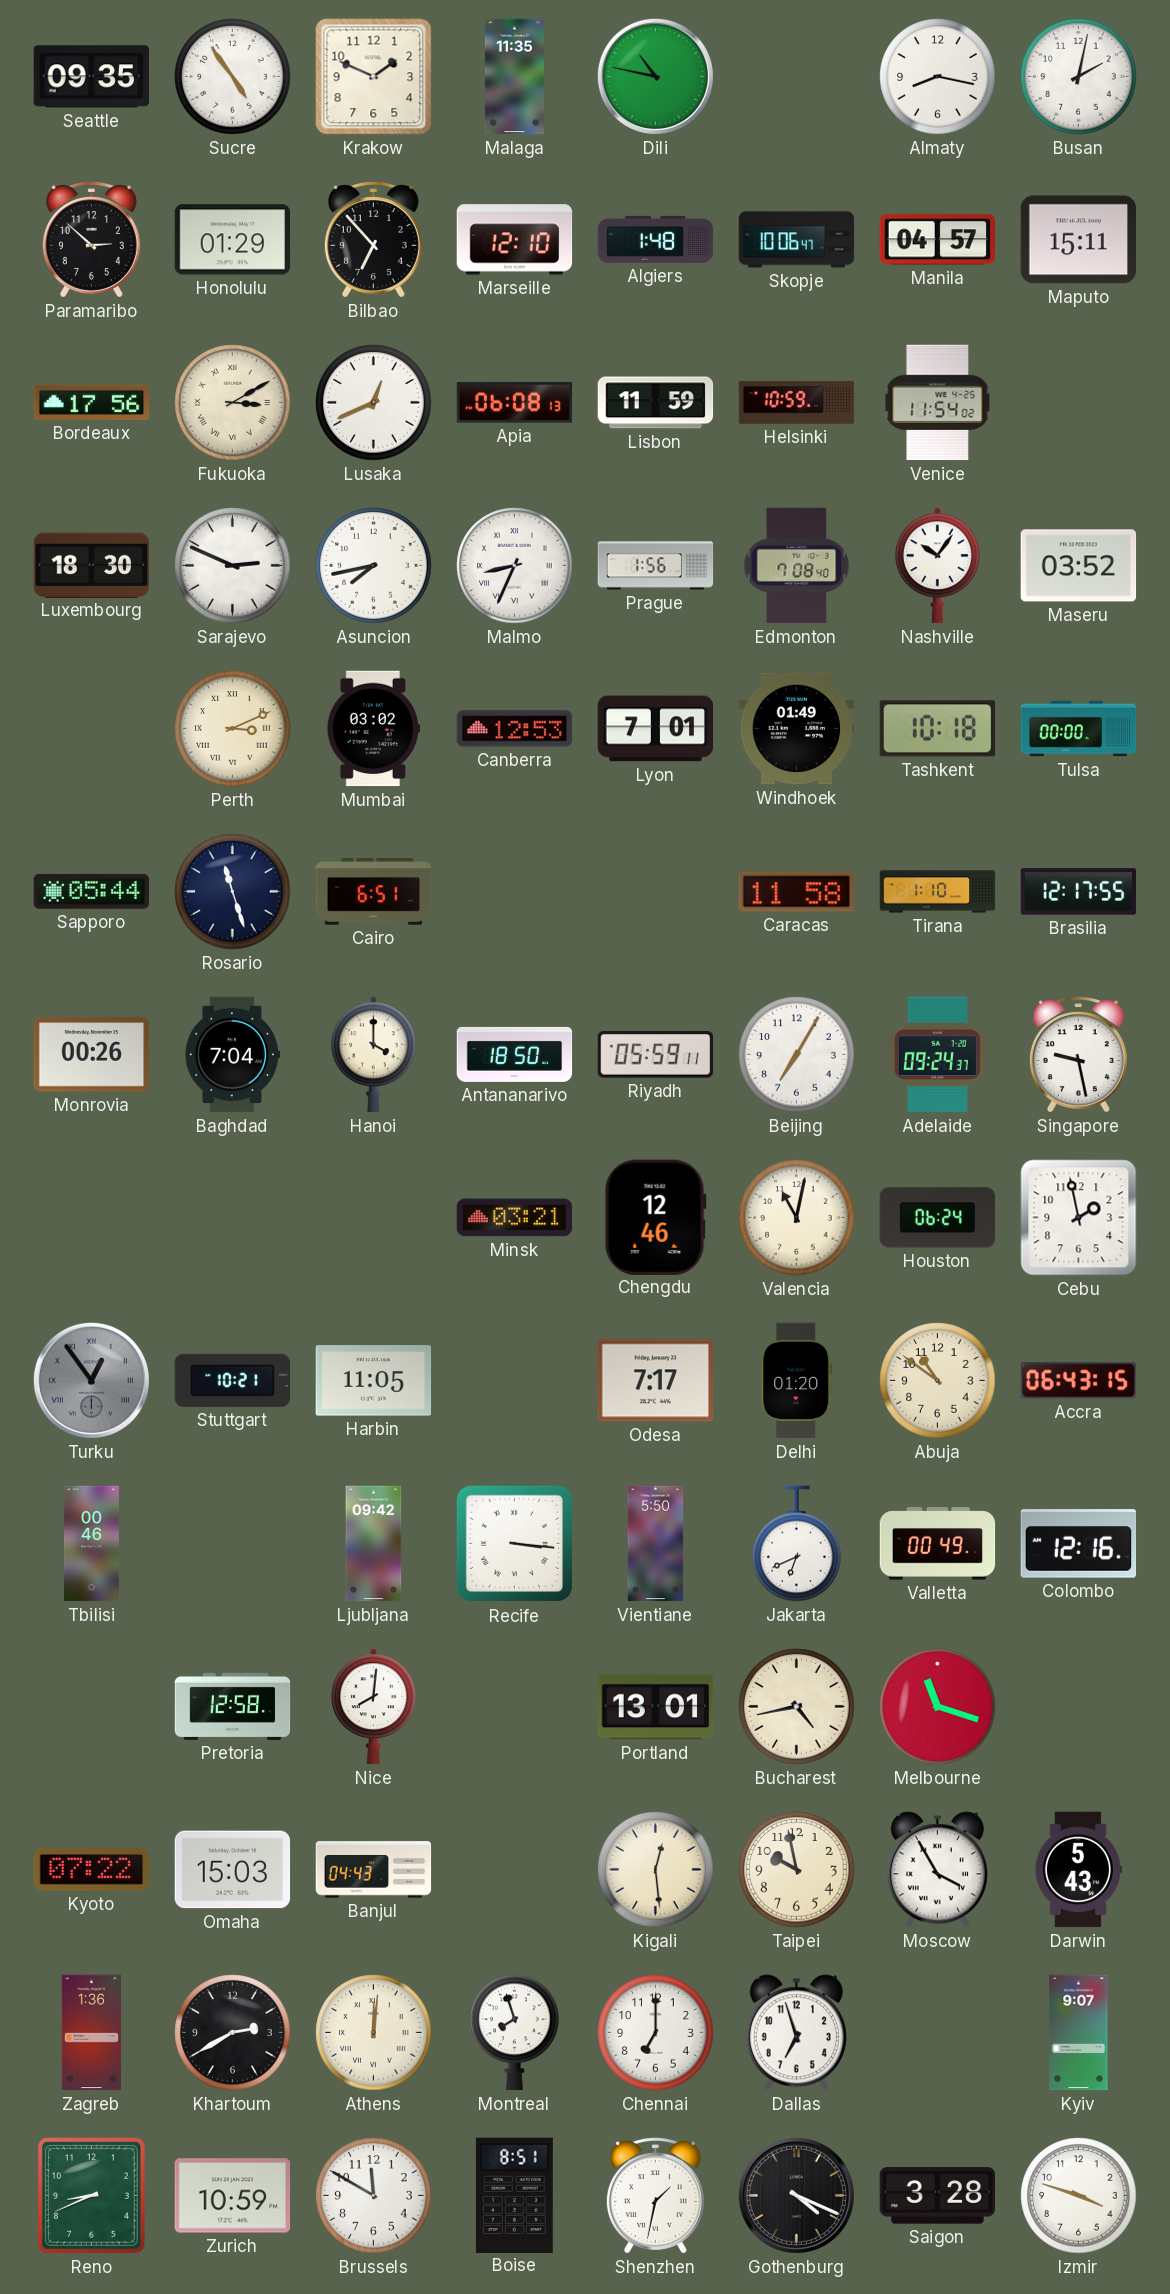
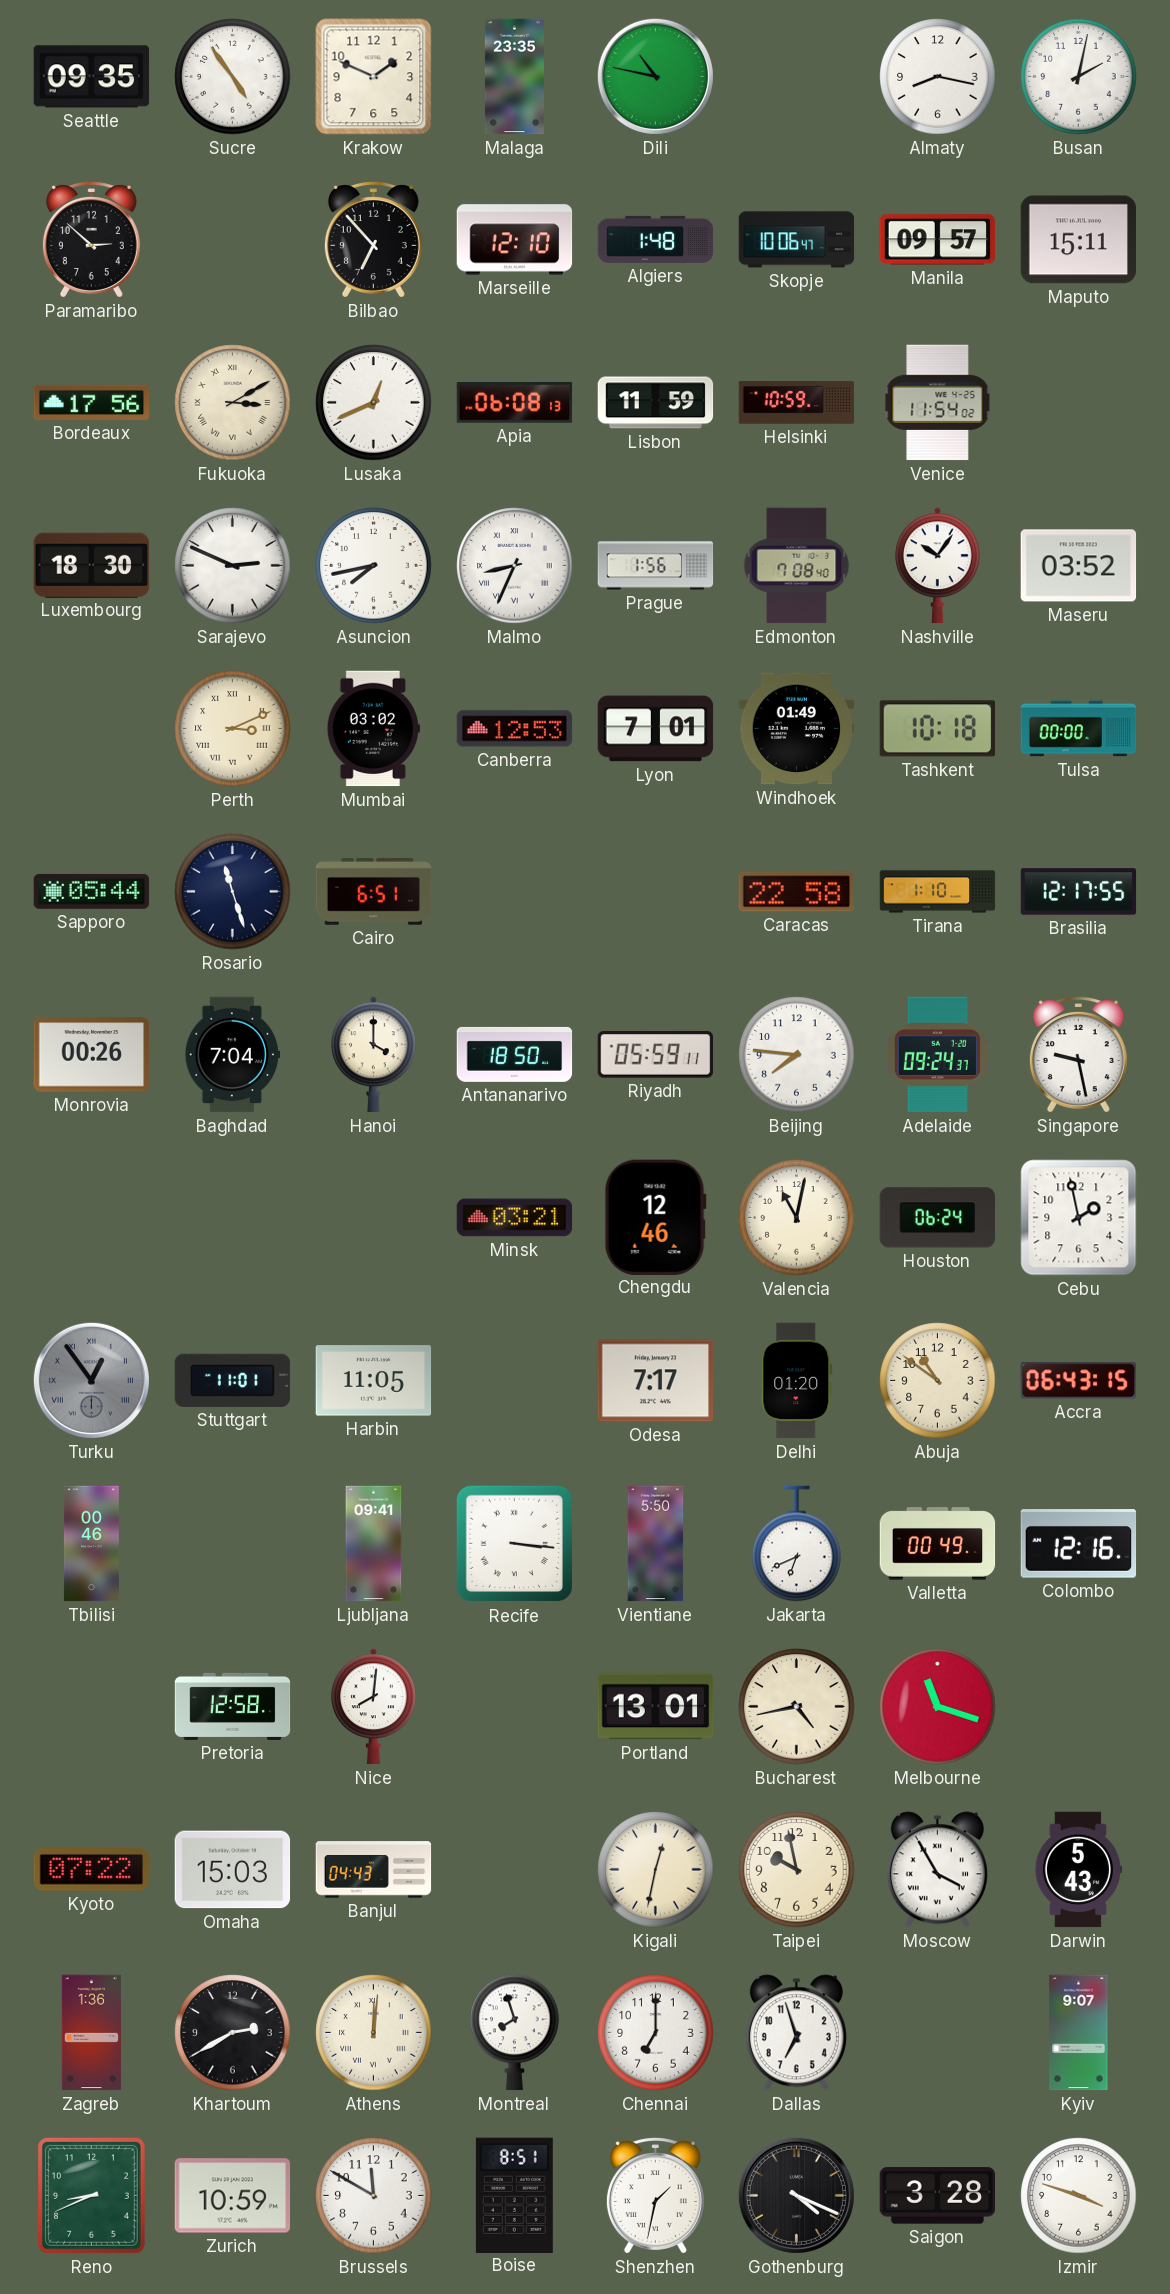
Malaga: 11:35 -> 23:35 (514, 77)
Honolulu: 01:29 -> none (233, 240)
Manila: 04:57 -> 09:57 (938, 240)
Caracas: 11:58 -> 22:58 (796, 892)
Beijing: 7:05 -> 7:46 (797, 1055)
Stuttgart: 10:21 -> 11:01 (233, 1380)
Ljubljana: 09:42 -> 09:41 (374, 1544)
Kigali: 12:29 -> 12:32 (656, 1870)
